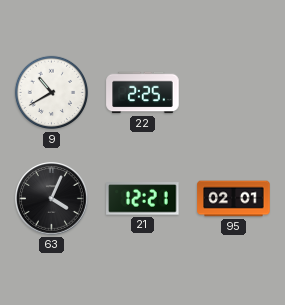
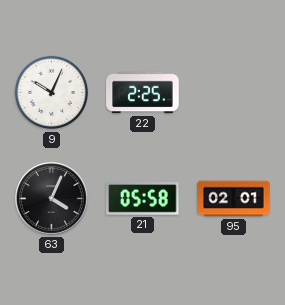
9: 10:40 -> 10:04 (52, 93)
21: 12:21 -> 05:58 (143, 199)
